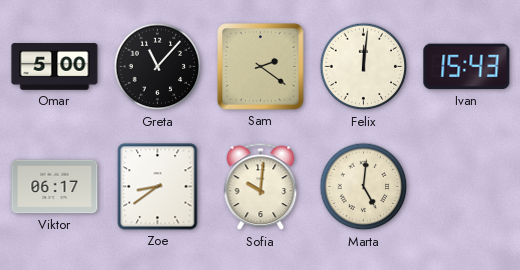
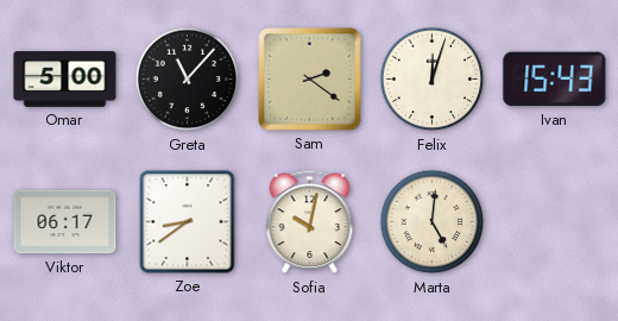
Felix: 12:01 -> 12:03 (433, 80)
Sofia: 10:01 -> 10:02 (310, 222)
